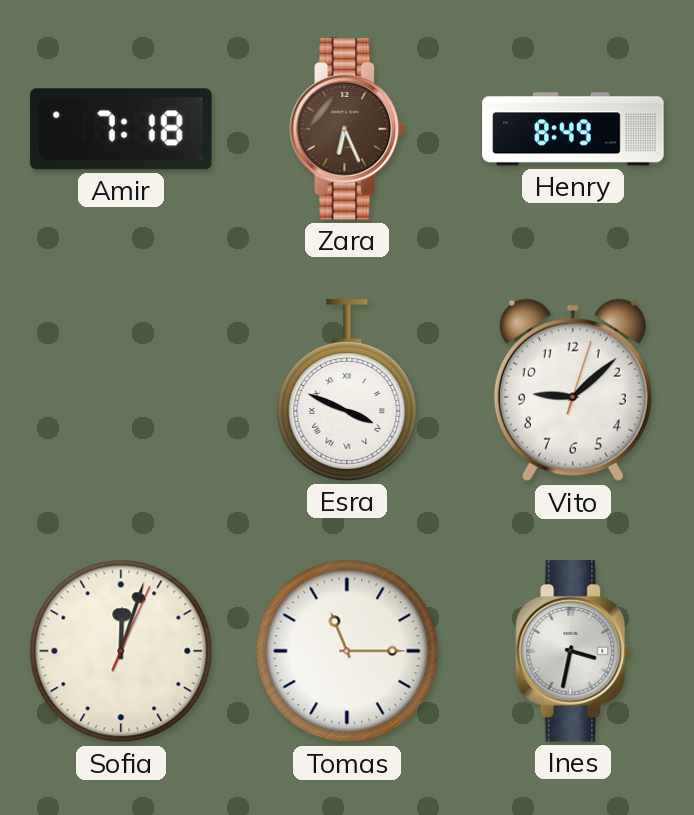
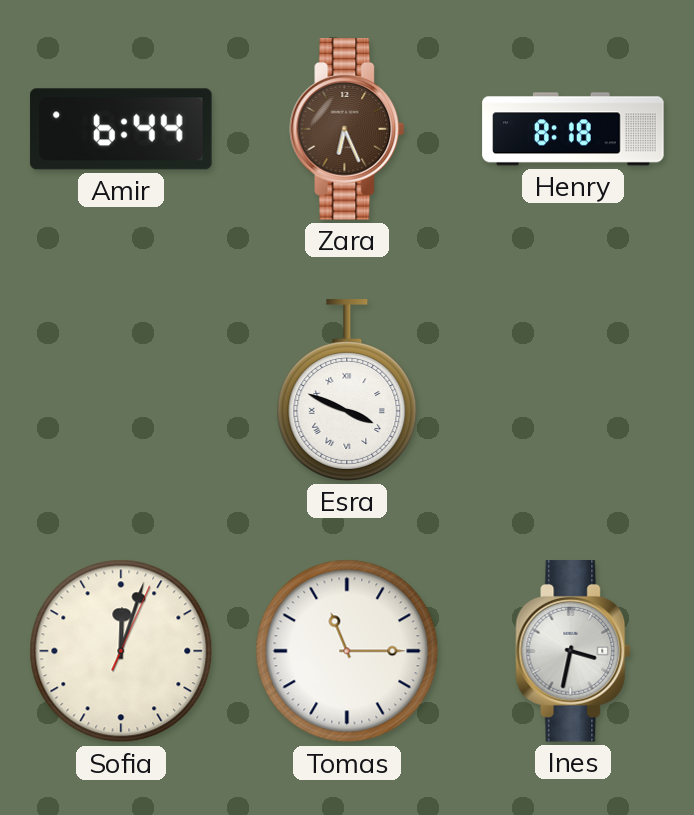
Amir: 7:18 -> 6:44 (121, 129)
Henry: 8:49 -> 8:18 (573, 129)
Vito: 9:08 -> none (573, 390)
